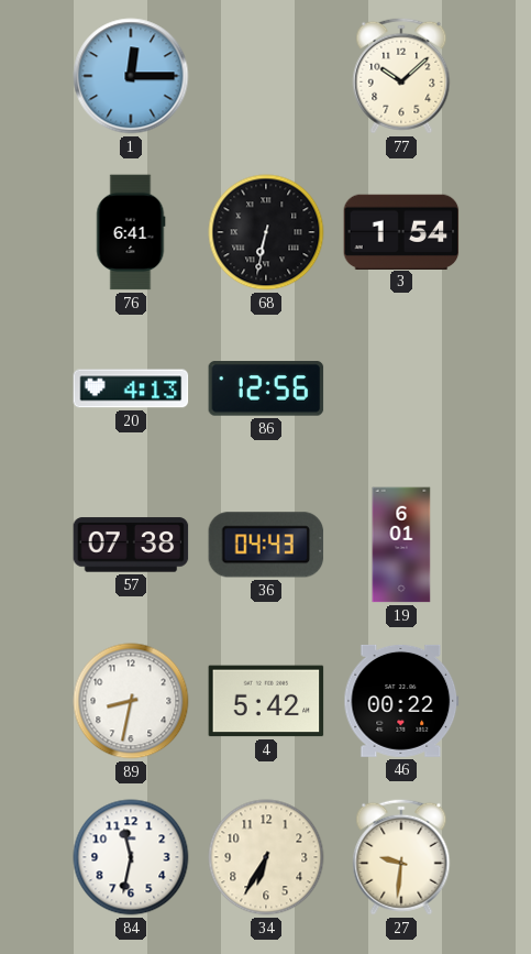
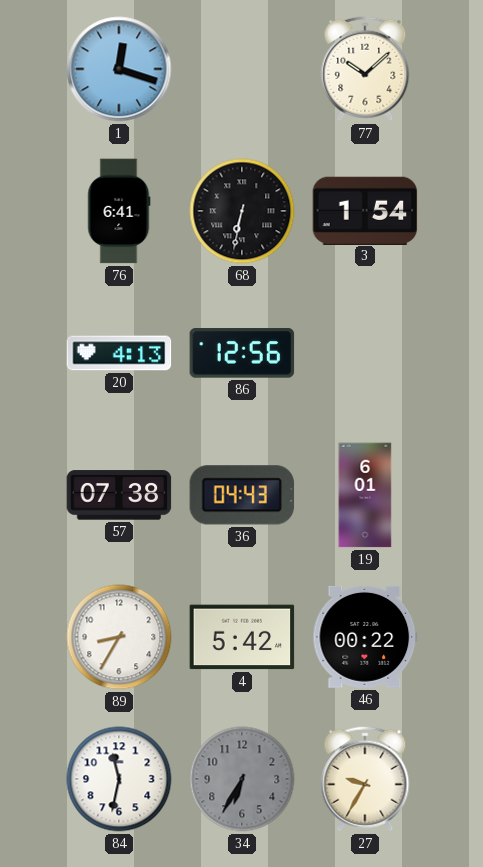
1: 12:15 -> 12:18 (119, 69)
89: 8:32 -> 8:35 (119, 637)
34 dial: cream -> grey (242, 779)
27: 9:31 -> 9:35 (365, 779)
